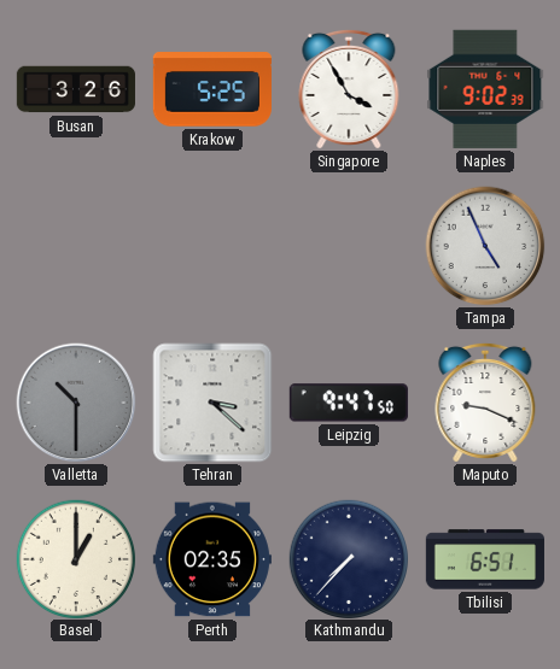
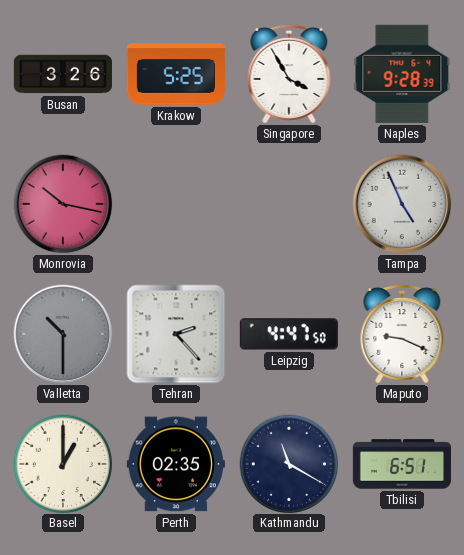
Naples: 9:02 -> 9:28 (402, 74)
Monrovia: none -> 10:17 (63, 204)
Tehran: 3:22 -> 2:23 (176, 334)
Leipzig: 9:47 -> 4:47 (289, 334)
Kathmandu: 7:37 -> 11:20 (288, 463)
